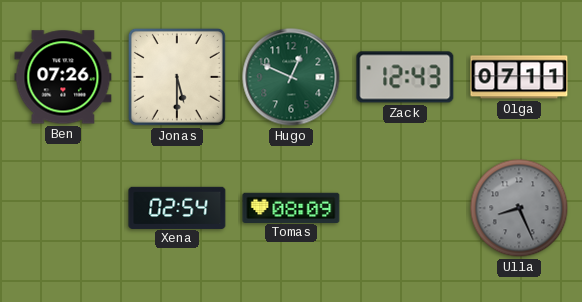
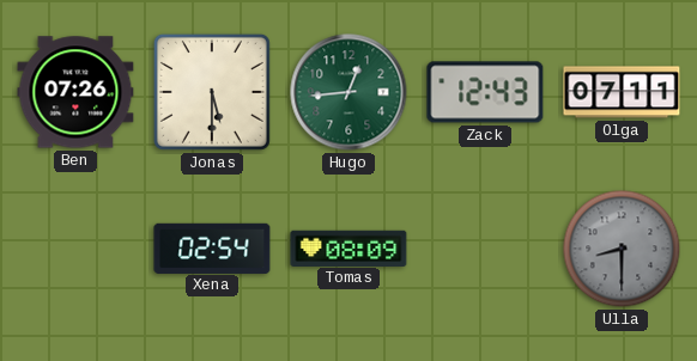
Hugo: 12:49 -> 12:44 (348, 92)
Ulla: 8:26 -> 8:30 (622, 249)
